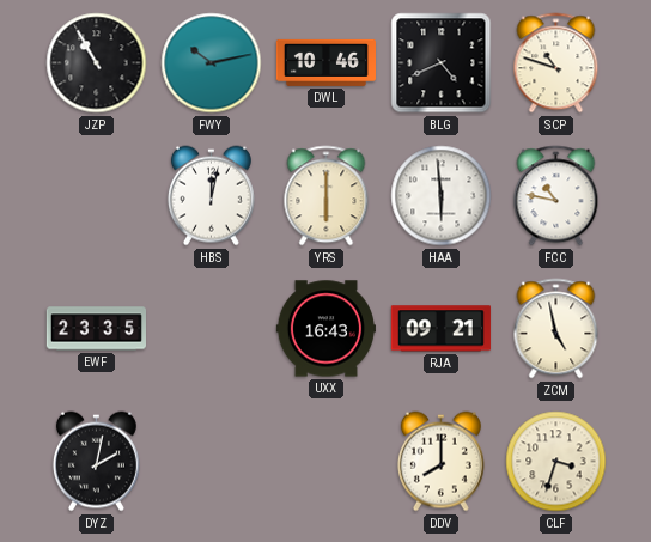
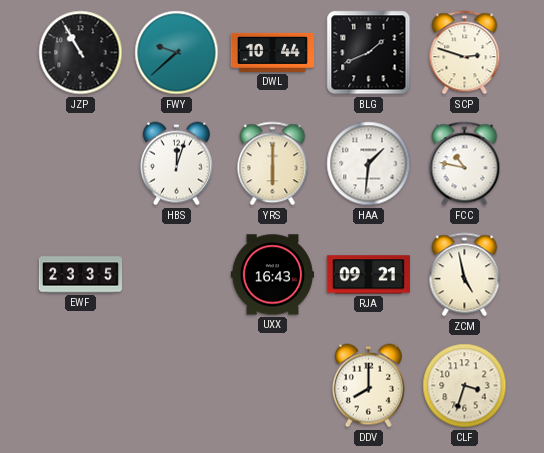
FWY: 10:13 -> 9:38 (177, 53)
DWL: 10:46 -> 10:44 (272, 52)
BLG: 4:41 -> 1:41 (369, 53)
SCP: 10:48 -> 2:48 (465, 53)
HBS: 12:02 -> 12:03 (176, 164)
HAA: 5:59 -> 1:31 (369, 164)
DYZ: 2:02 -> none (96, 462)
